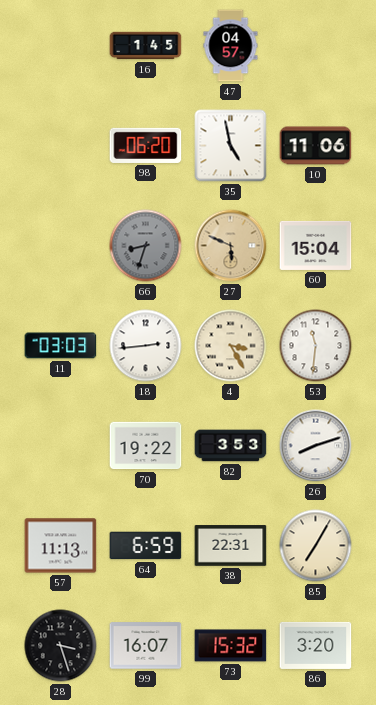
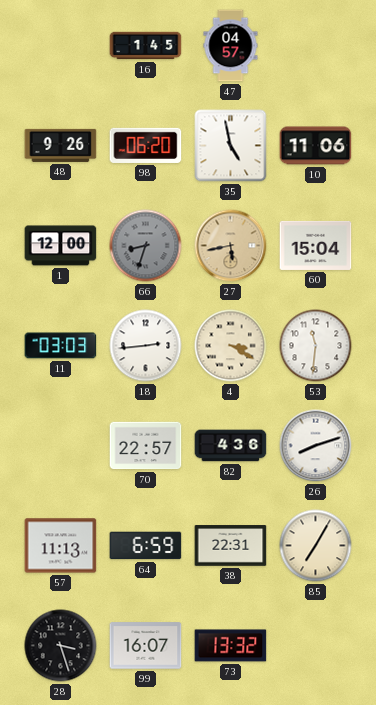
48: none -> 9:26 (61, 145)
1: none -> 12:00 (61, 246)
27: 5:49 -> 5:43 (231, 246)
4: 3:25 -> 3:20 (231, 346)
70: 19:22 -> 22:57 (146, 446)
82: 3:53 -> 4:36 (231, 446)
73: 15:32 -> 13:32 (231, 646)
86: 3:20 -> none (316, 645)
